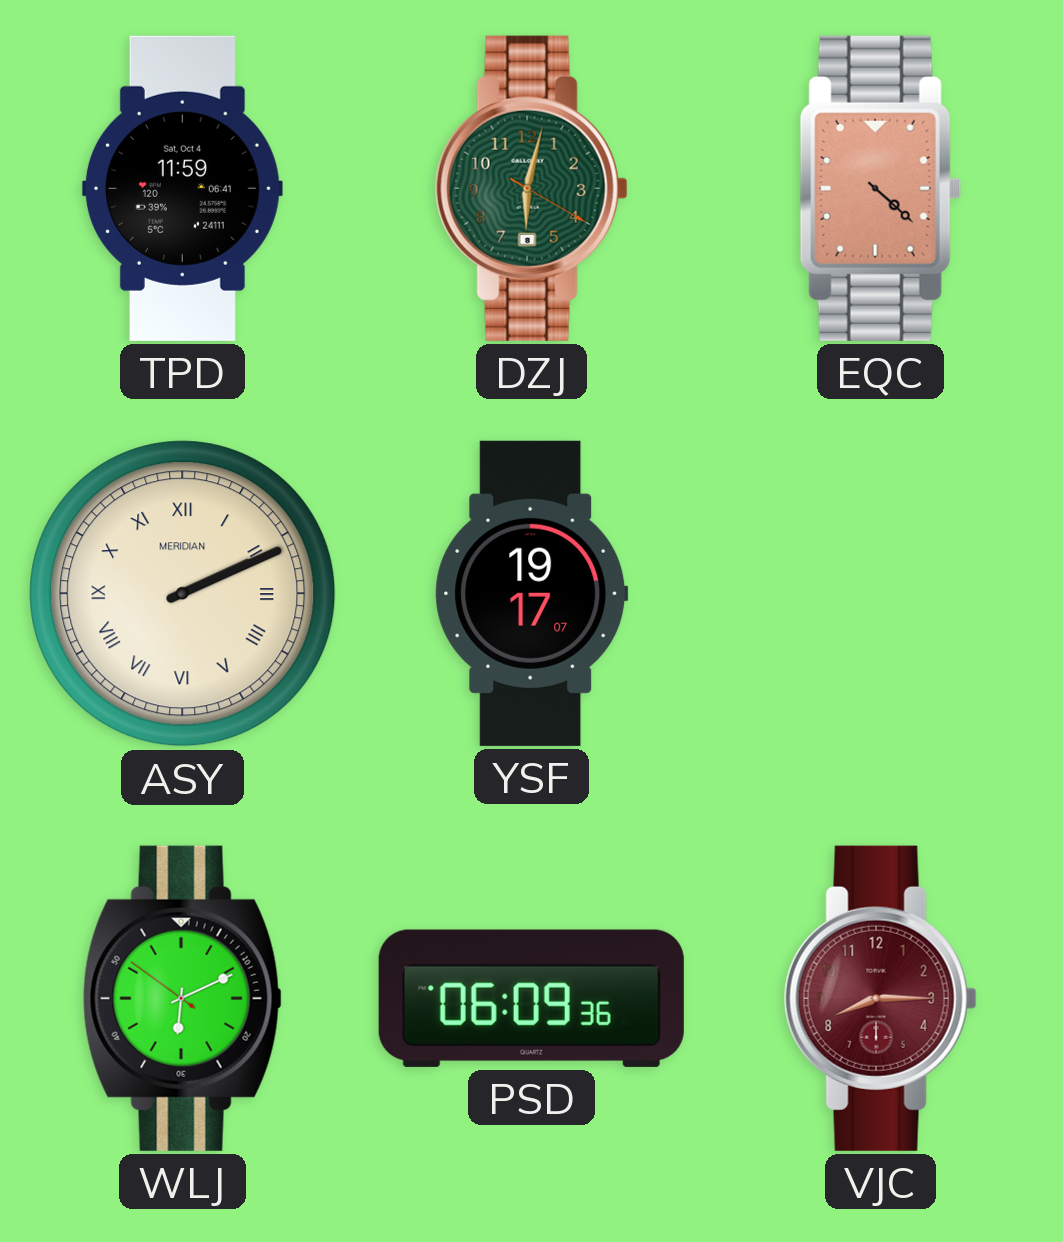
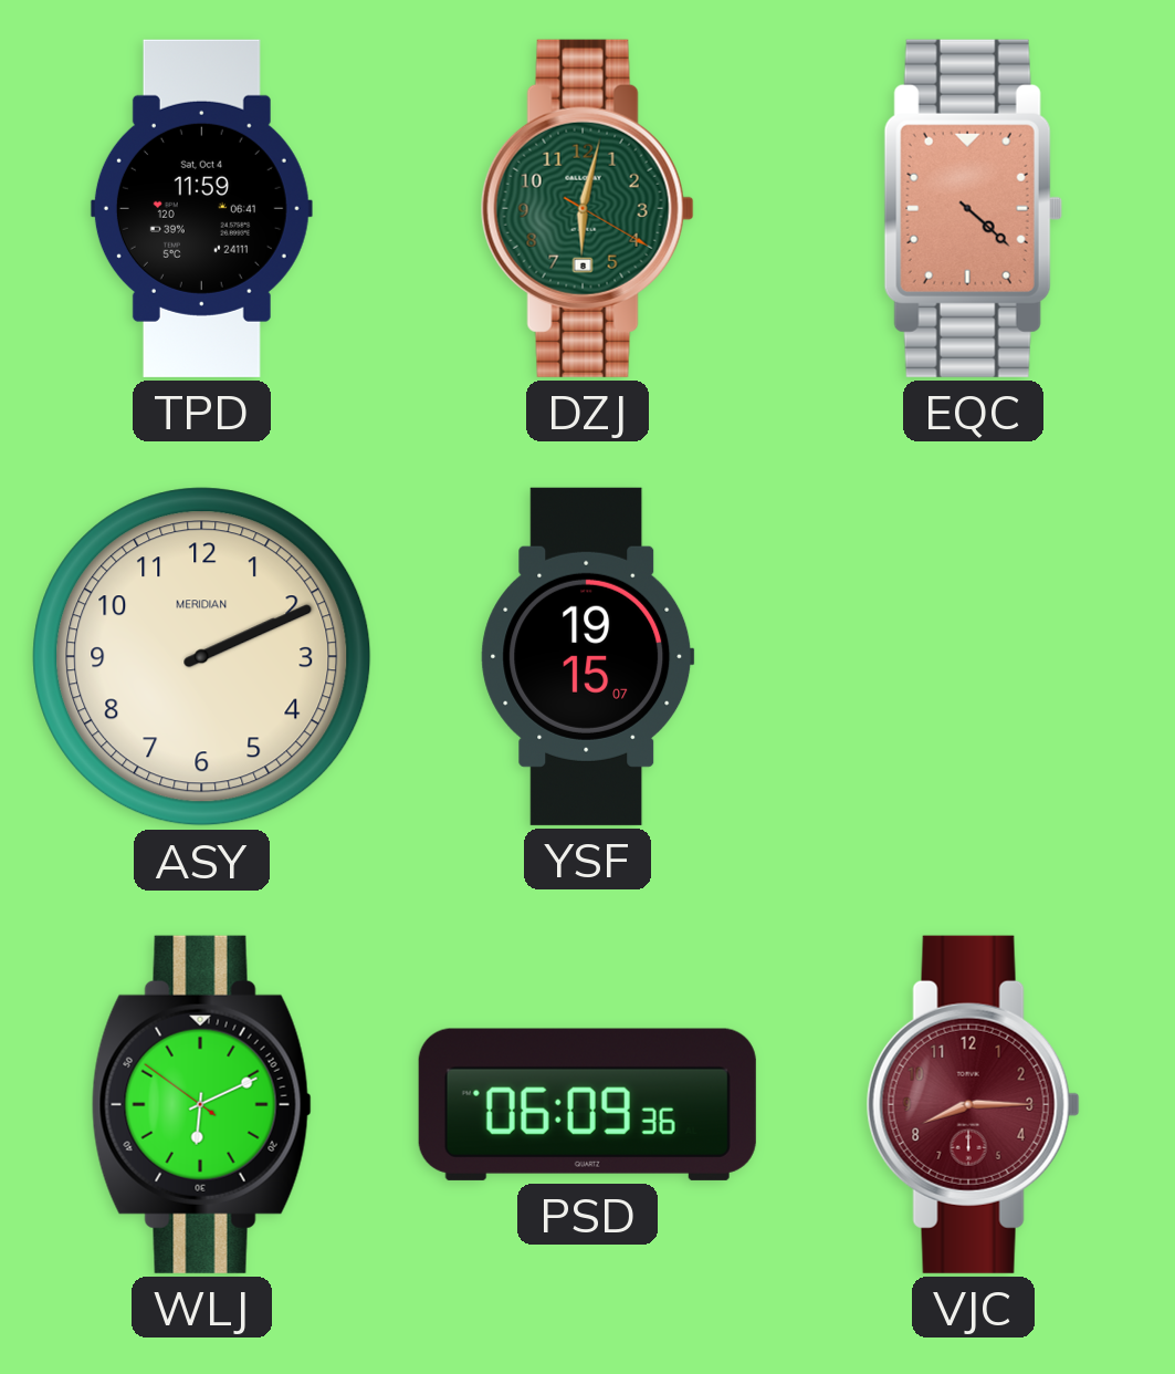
ASY numerals: Roman -> Arabic (202, 657)
YSF: 19:17 -> 19:15 (588, 656)
